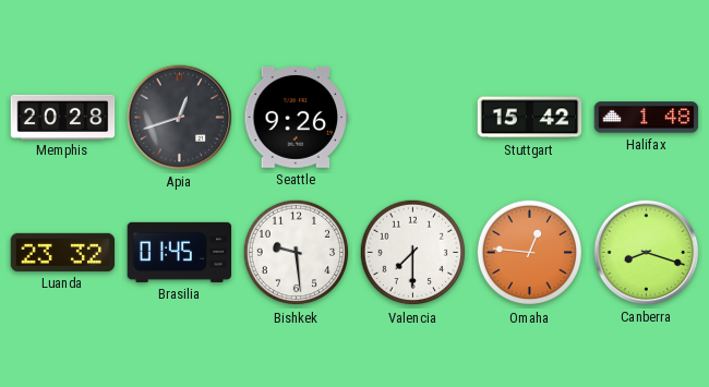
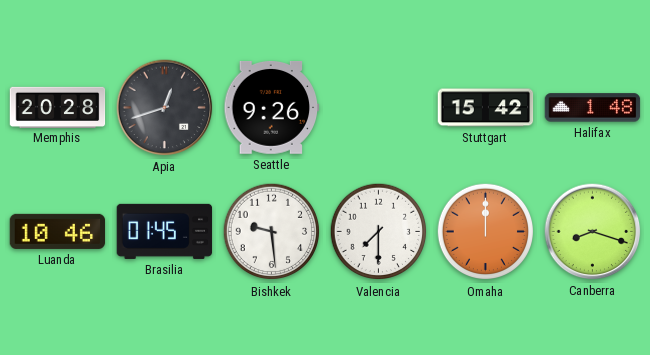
Luanda: 23:32 -> 10:46 (58, 231)
Omaha: 12:46 -> 12:00 (486, 232)
